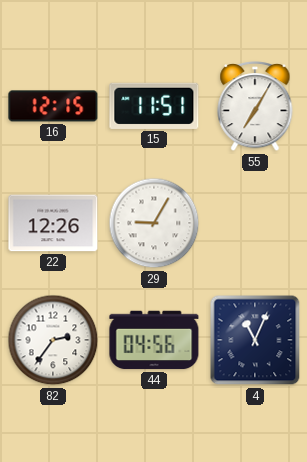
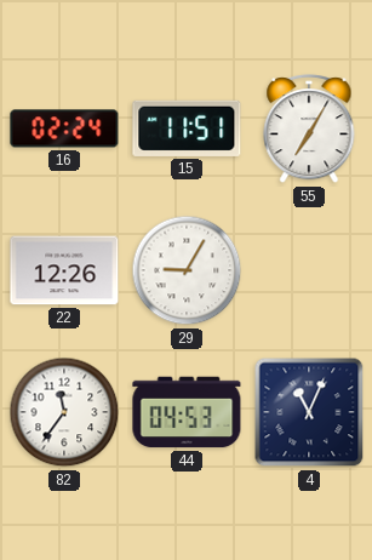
16: 12:15 -> 02:24 (64, 128)
82: 2:36 -> 11:36 (64, 412)
44: 04:56 -> 04:53 (187, 412)
